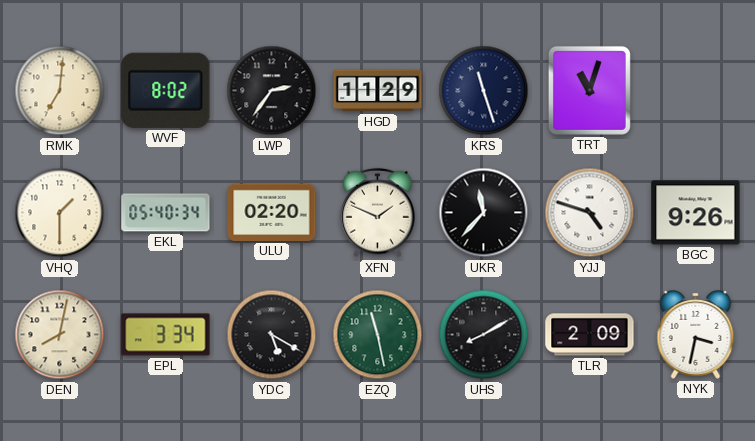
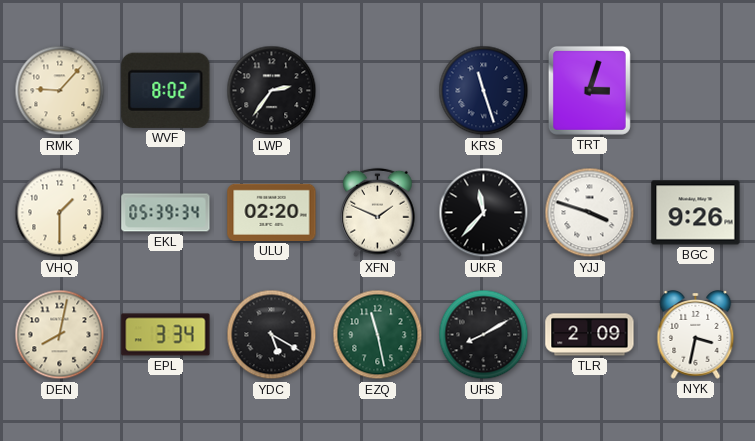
RMK: 7:01 -> 9:07 (60, 91)
HGD: 11:29 -> none (378, 91)
TRT: 11:03 -> 3:03 (589, 90)
EKL: 05:40 -> 05:39 (166, 213)
YJJ: 4:48 -> 3:48 (590, 213)
